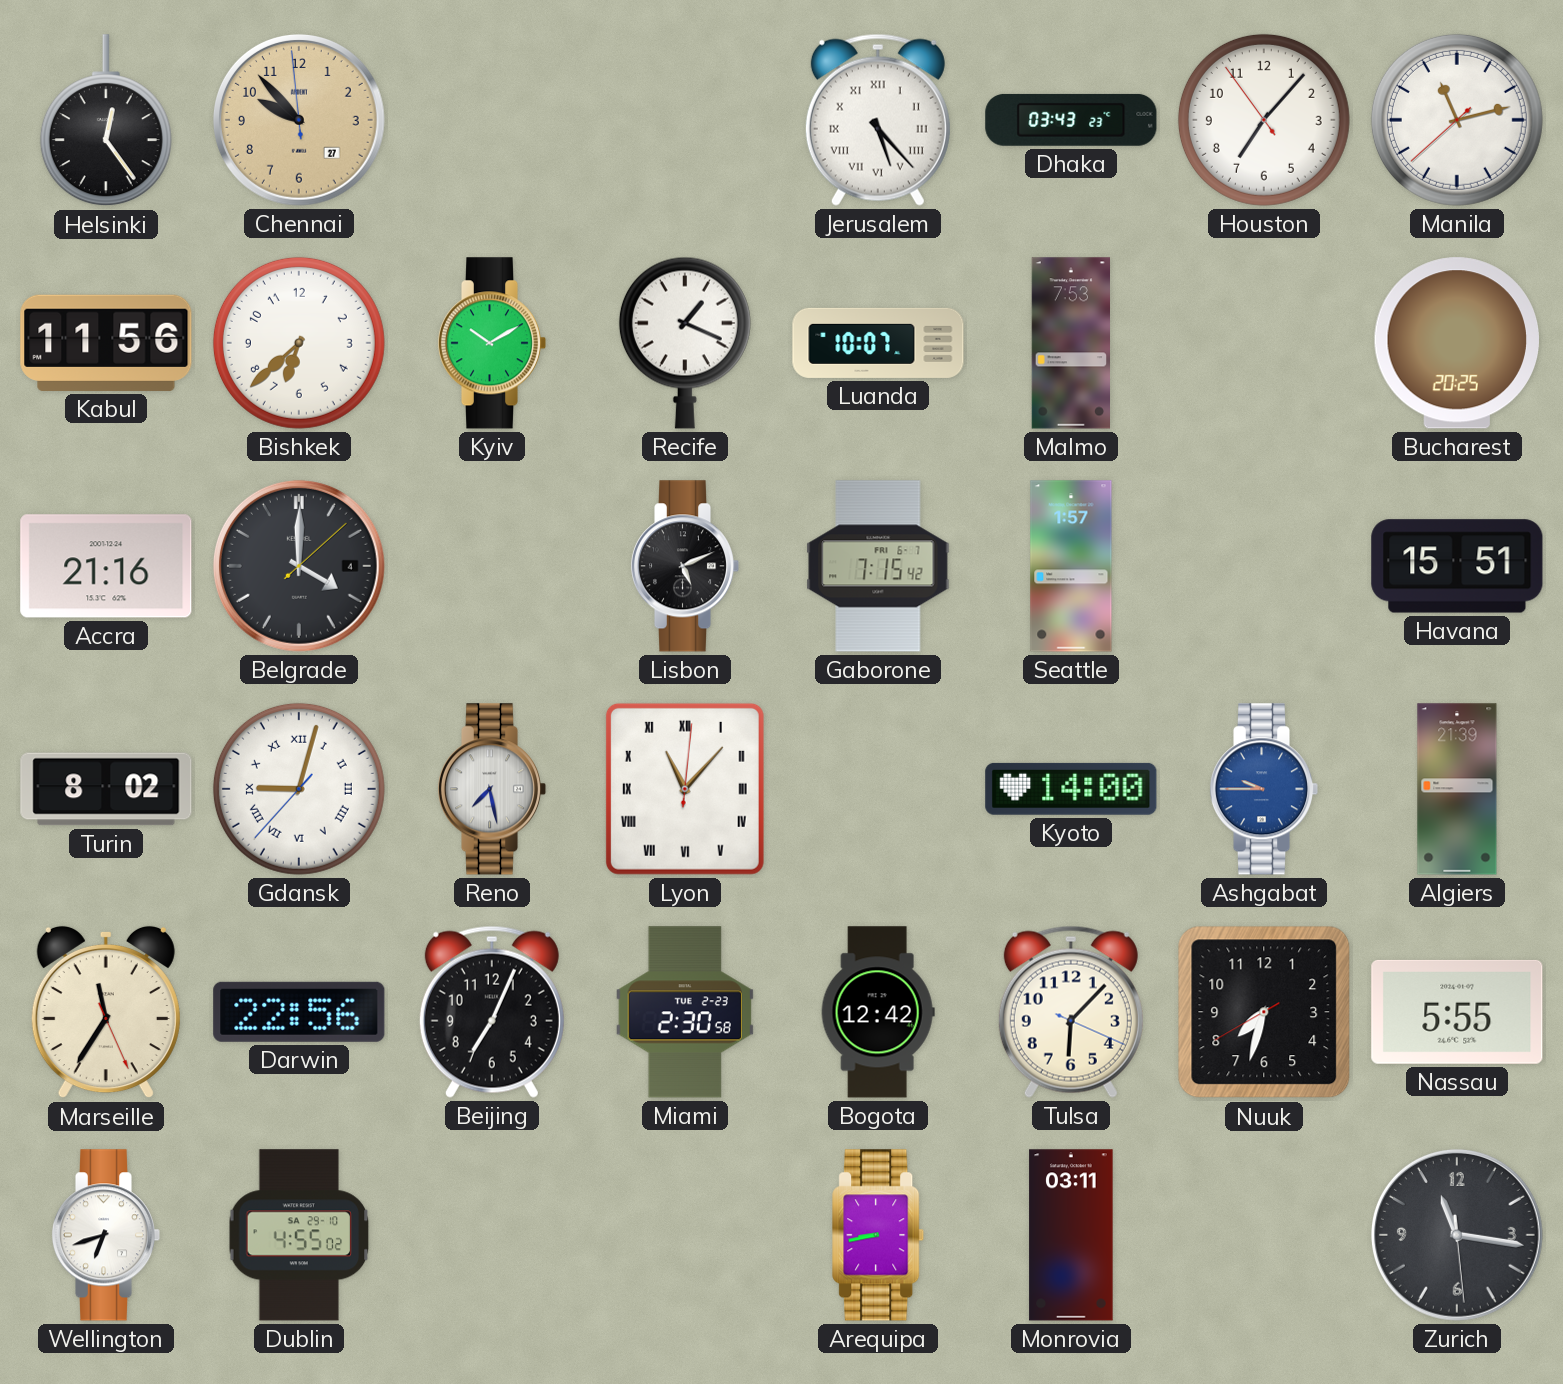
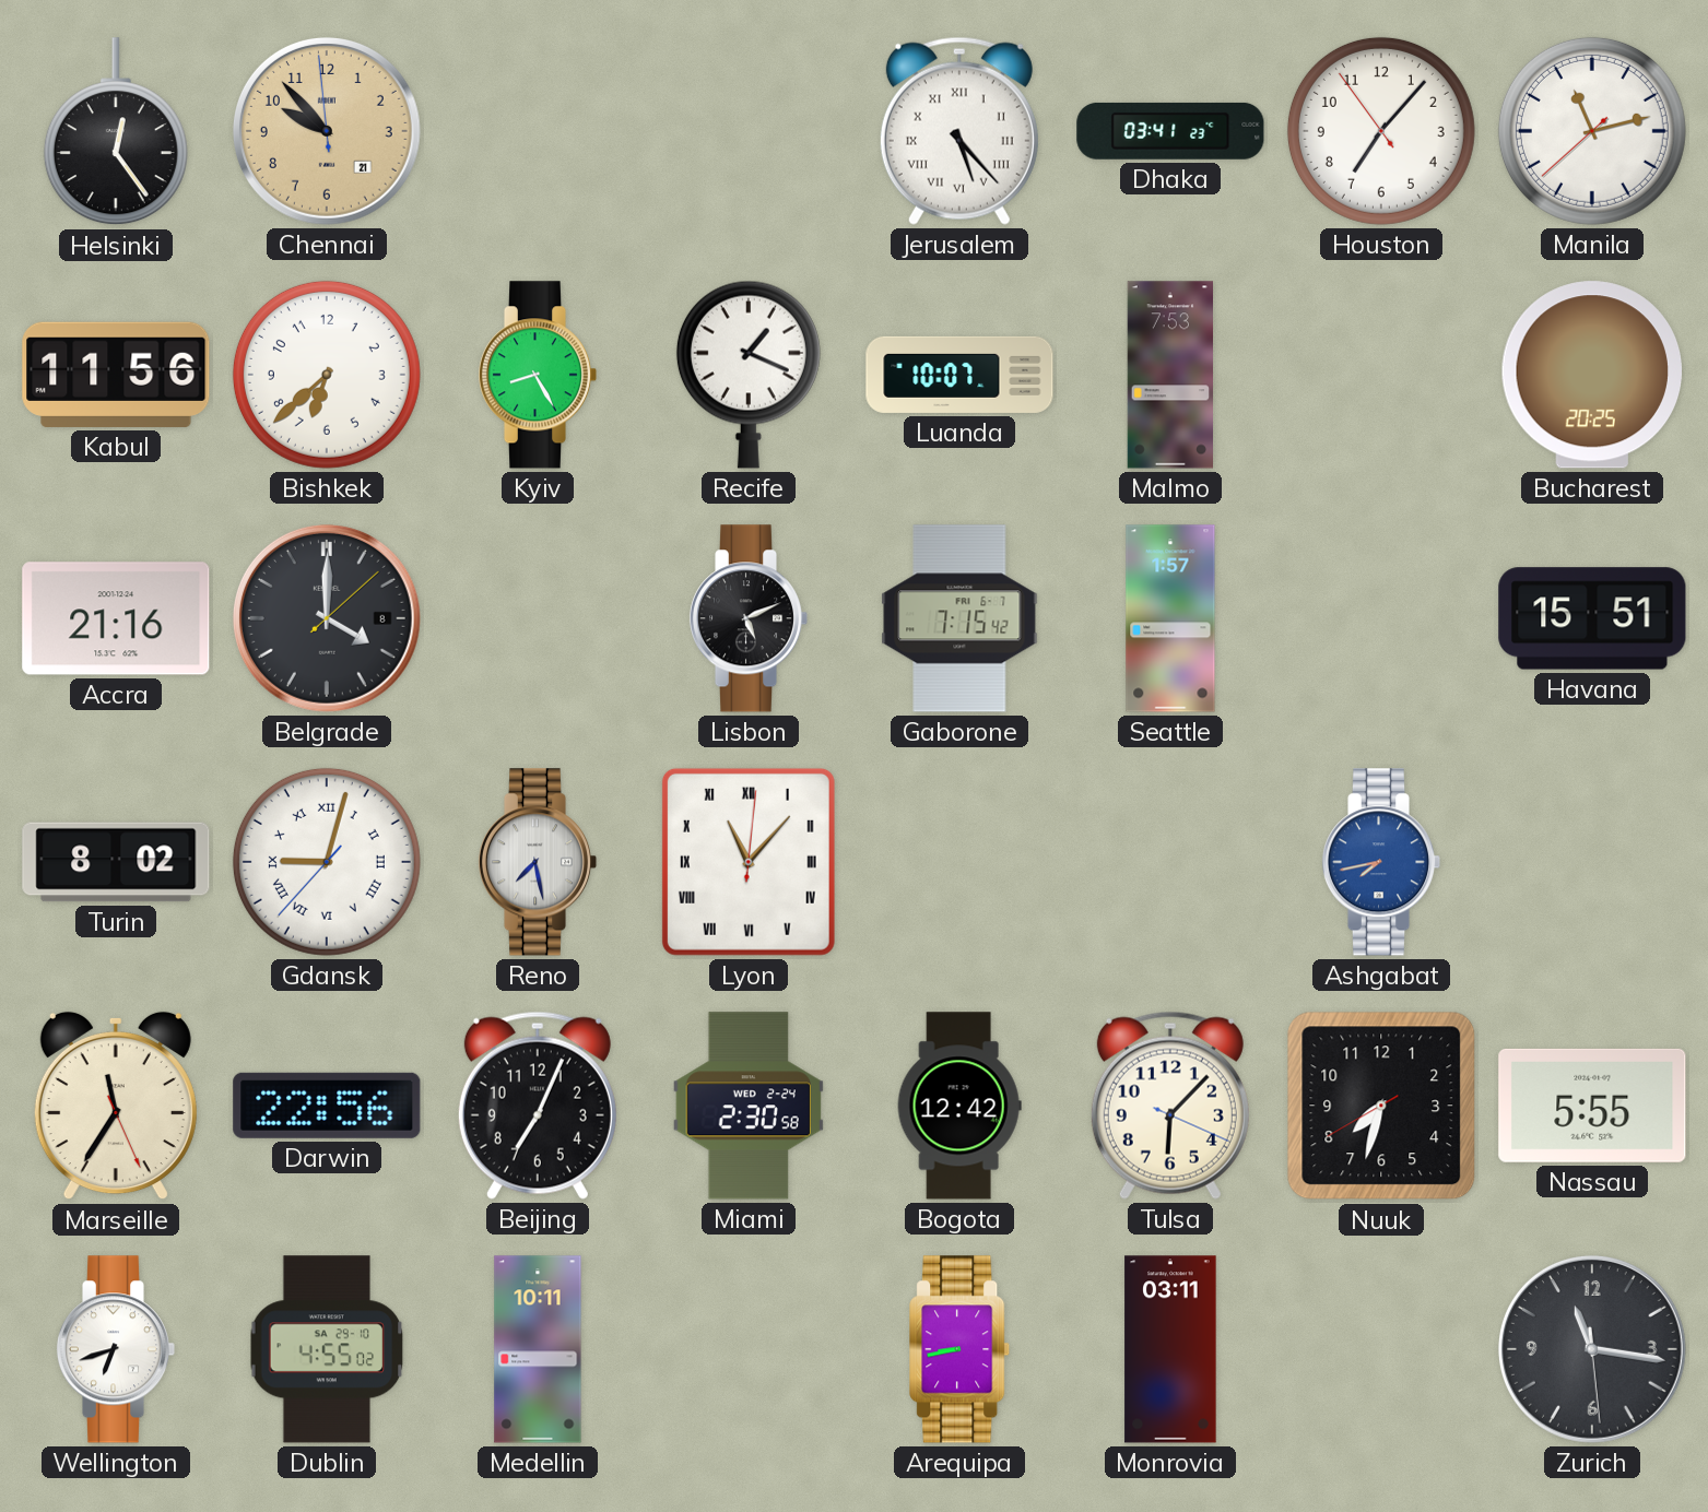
Chennai date: 27 -> 21 (327, 131)
Dhaka: 03:43 -> 03:41 (1170, 131)
Kyiv: 10:10 -> 8:25 (538, 375)
Belgrade date: 4 -> 8 (327, 618)
Kyoto: 14:00 -> none (1071, 789)
Ashgabat: 9:45 -> 7:43 (1381, 862)
Algiers: 21:39 -> none (1457, 789)
Miami date: TUE 2-23 -> WED 2-24 (749, 1106)
Medellin: none -> 10:11 (538, 1349)
